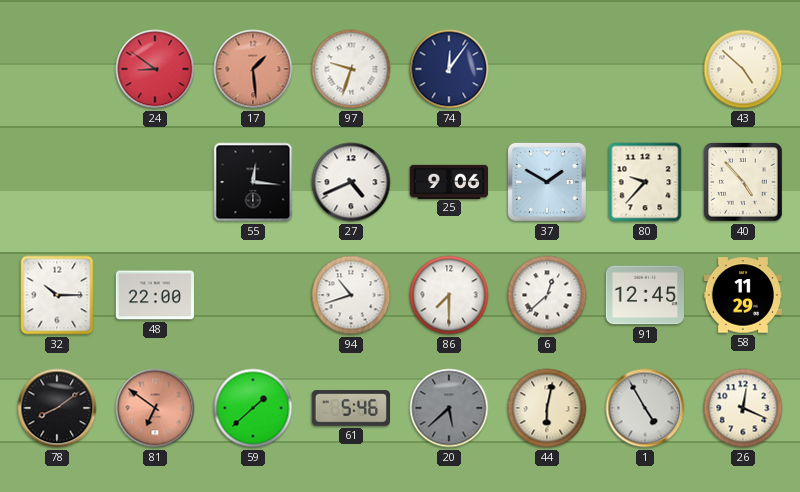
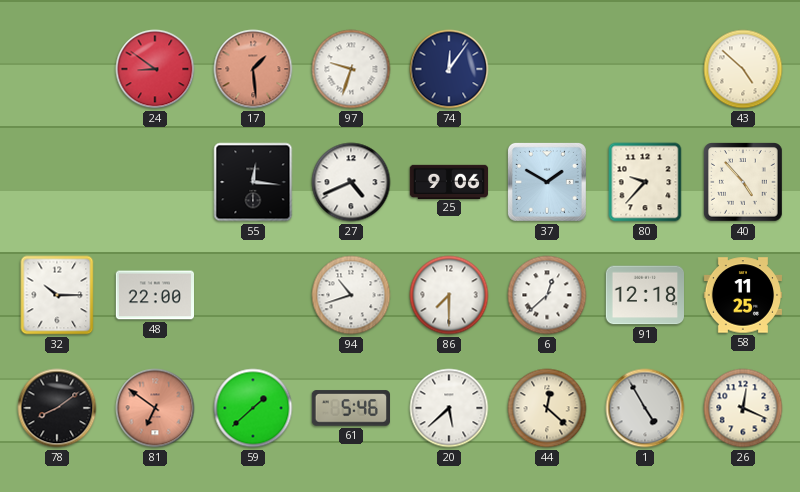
91: 12:45 -> 12:18 (644, 295)
58: 11:29 -> 11:25 (742, 295)
20 dial: grey -> white (449, 408)
44: 6:02 -> 12:22 (547, 408)
